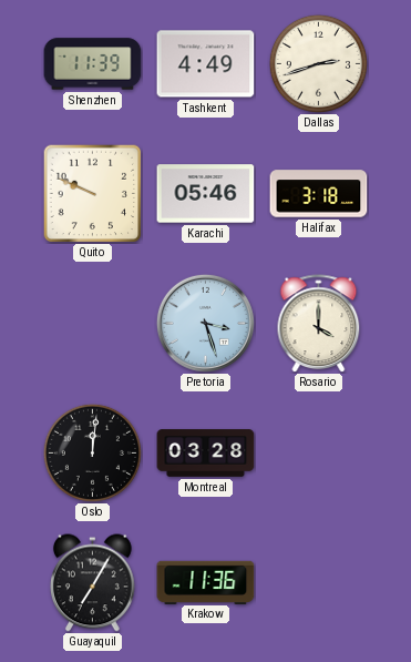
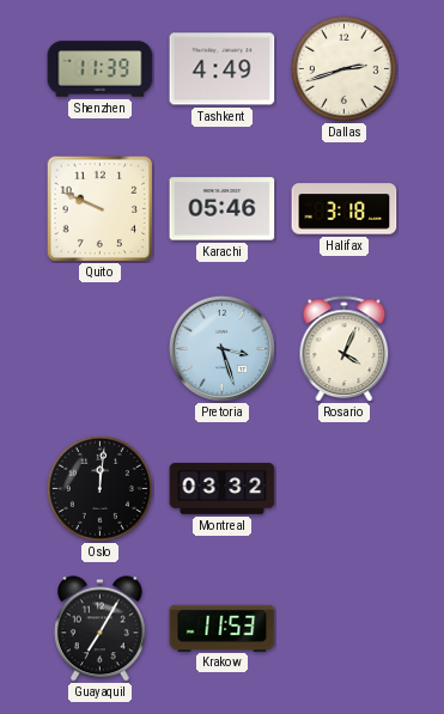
Rosario: 4:00 -> 4:04 (345, 349)
Montreal: 03:28 -> 03:32 (223, 489)
Krakow: 11:36 -> 11:53 (223, 628)
